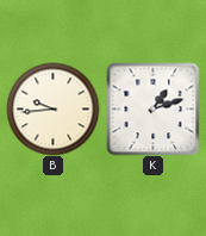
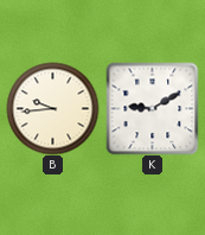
K: 1:12 -> 9:10 (152, 108)
